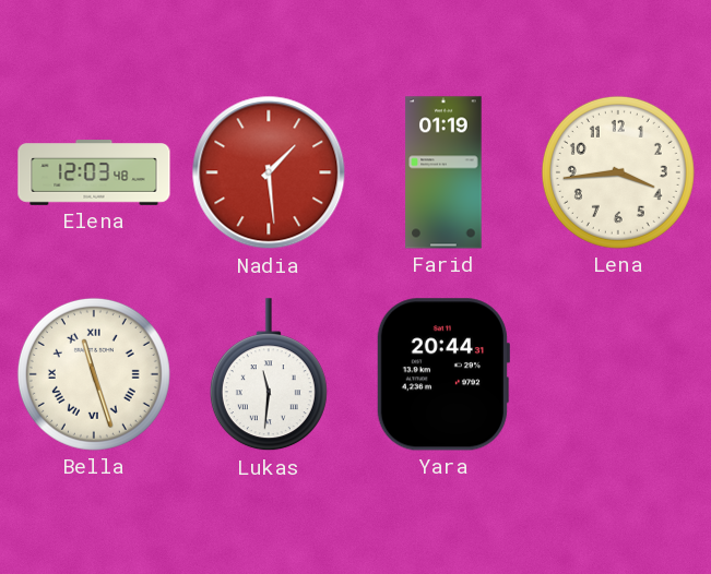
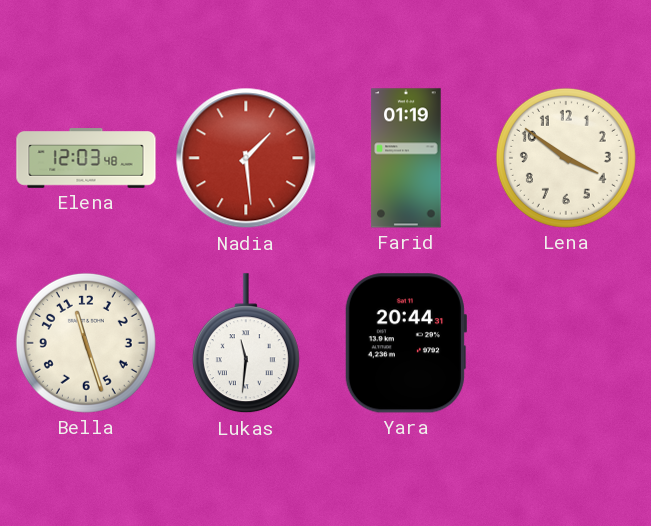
Lena: 3:44 -> 3:51 (566, 158)
Bella numerals: Roman -> Arabic (86, 343)
